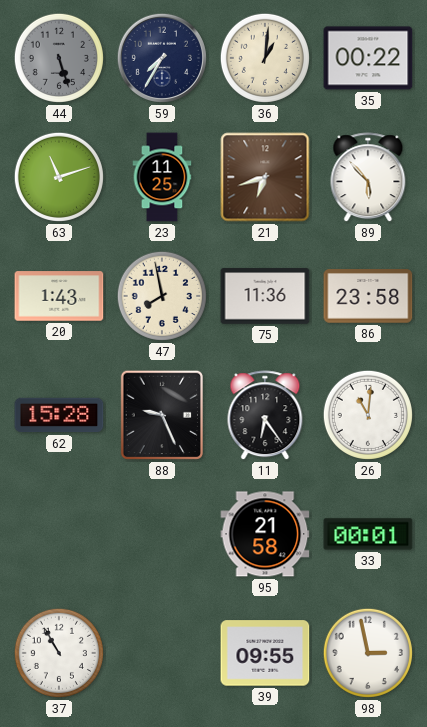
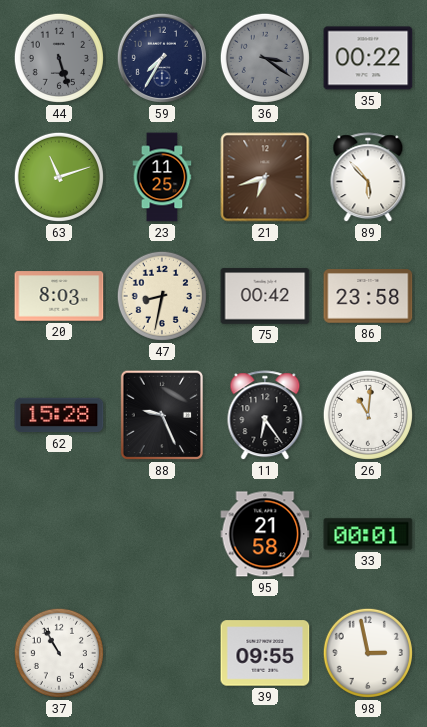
36: 1:01 -> 3:21 (265, 58)
36 dial: cream -> grey (265, 58)
20: 1:43 -> 8:03 (59, 296)
47: 7:58 -> 8:32 (162, 296)
75: 11:36 -> 00:42 (265, 296)
